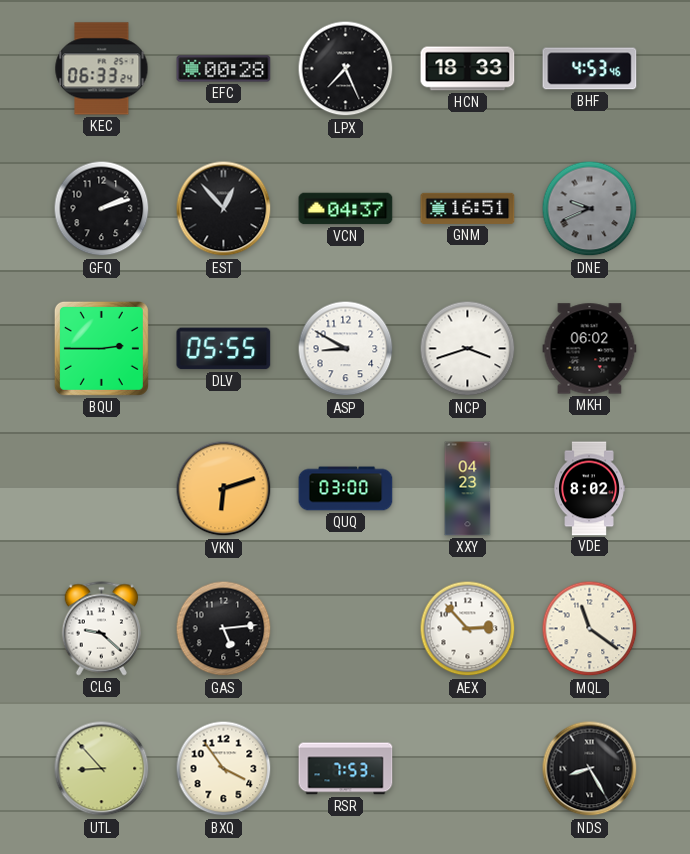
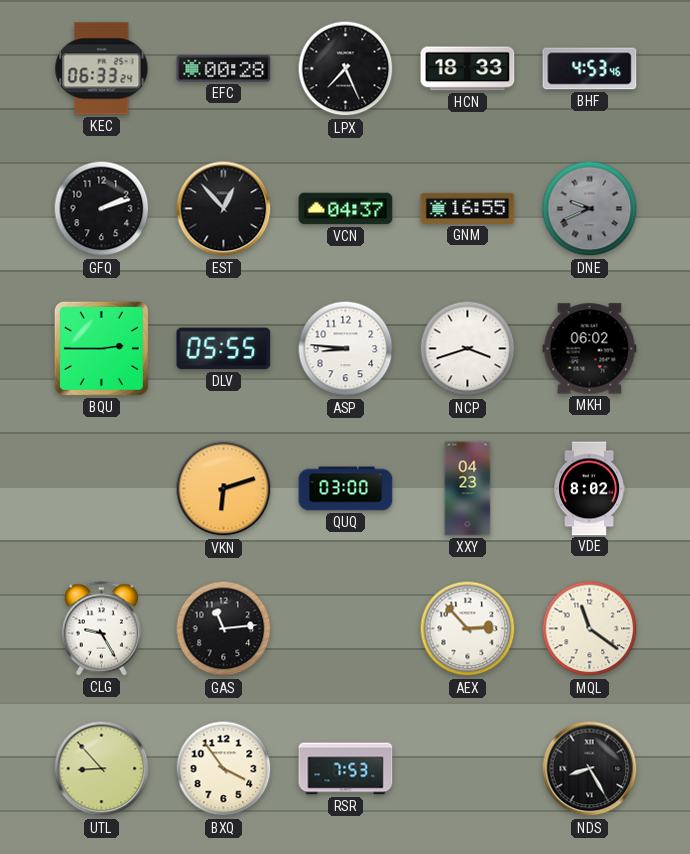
GNM: 16:51 -> 16:55 (468, 208)
ASP: 8:50 -> 8:46 (346, 349)
CLG: 9:22 -> 9:25 (101, 629)
GAS: 5:14 -> 11:14 (224, 629)
